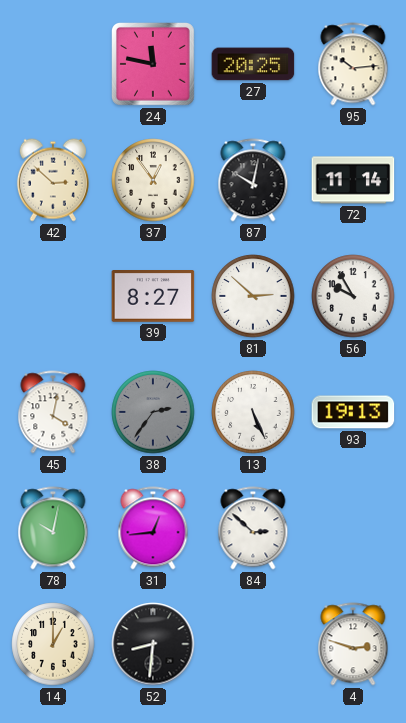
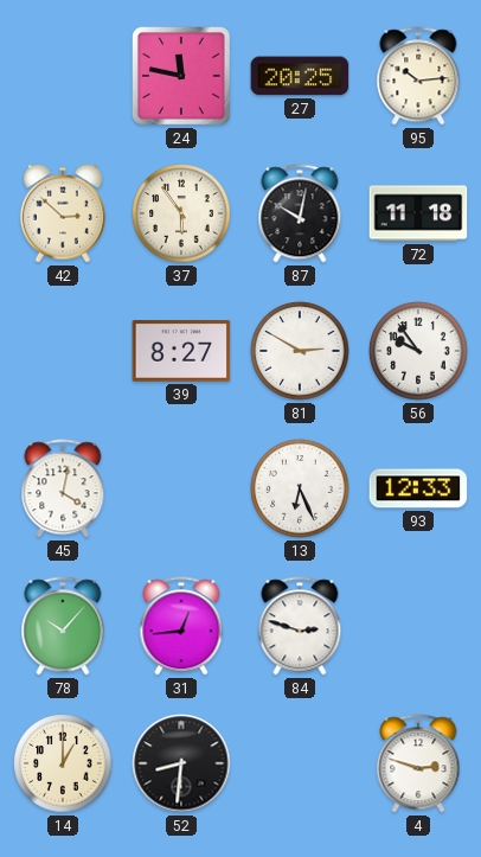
37: 12:54 -> 5:54 (181, 213)
72: 11:14 -> 11:18 (418, 213)
81: 2:52 -> 2:50 (300, 351)
56: 9:55 -> 9:54 (418, 351)
38: 2:36 -> none (153, 412)
13: 5:26 -> 6:26 (300, 488)
93: 19:13 -> 12:33 (418, 488)
78: 10:02 -> 10:07 (63, 626)
84: 2:52 -> 2:48 (300, 626)
